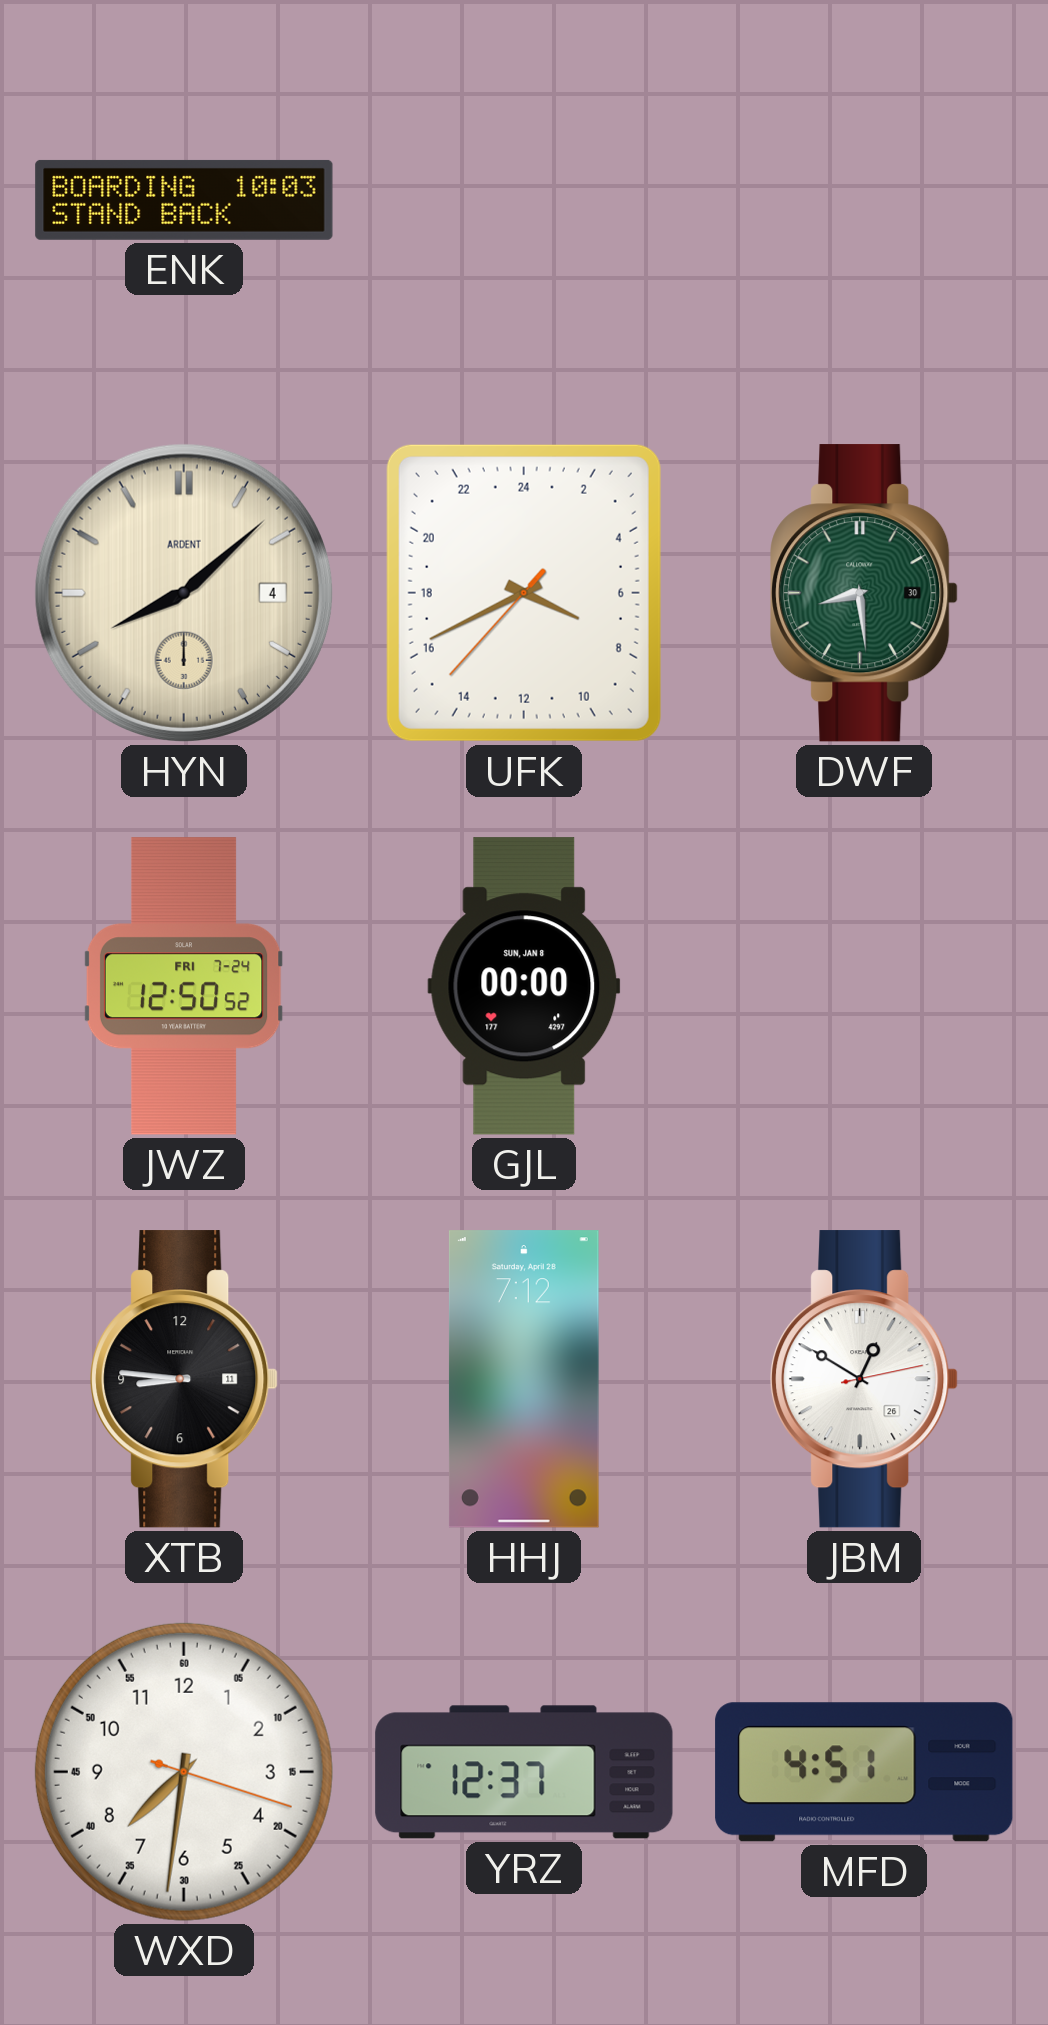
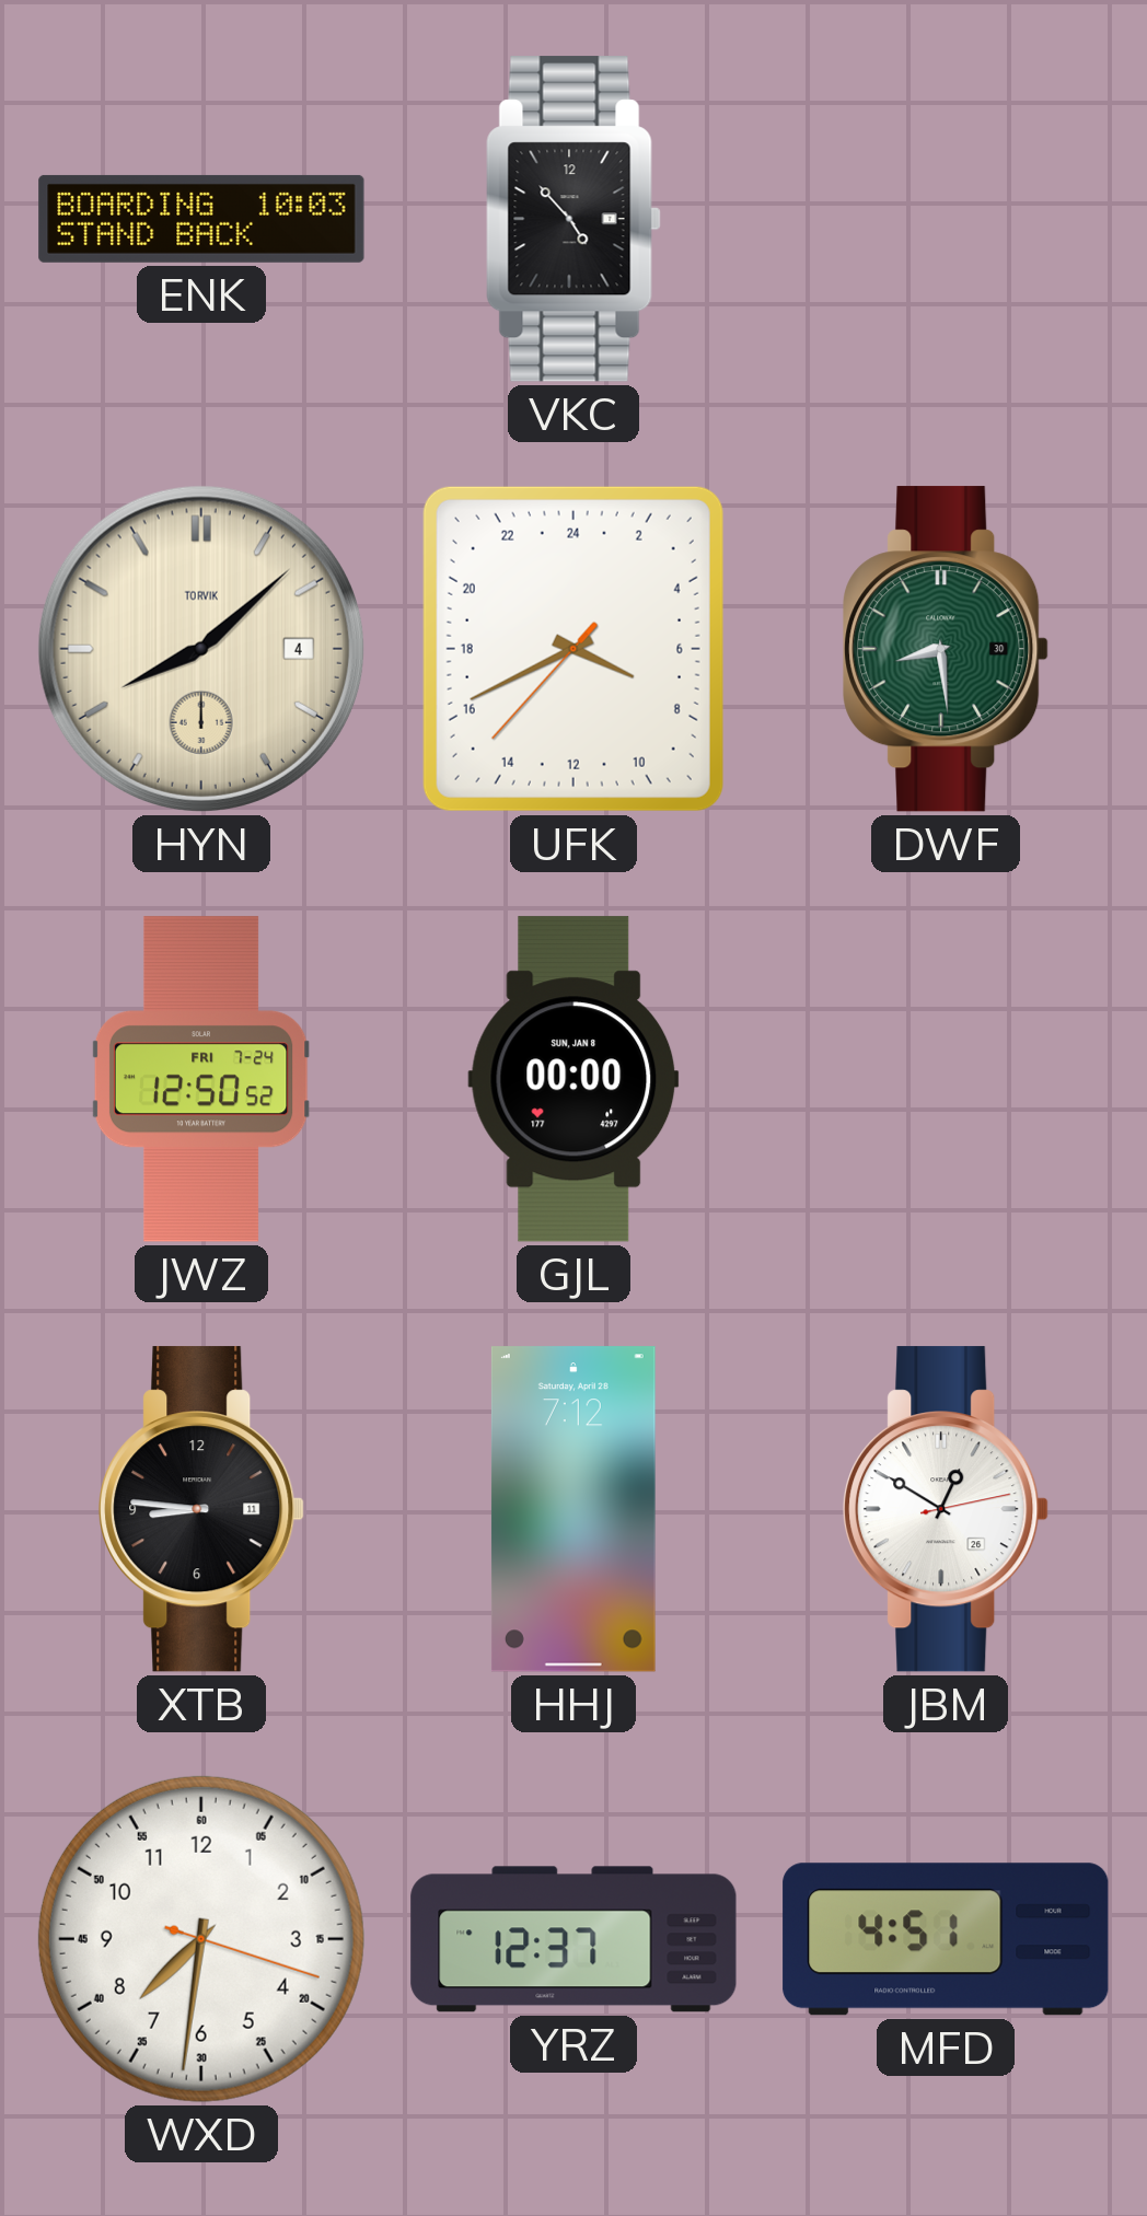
VKC: none -> 4:53 (573, 219)
HYN brand: ARDENT -> TORVIK (201, 649)
